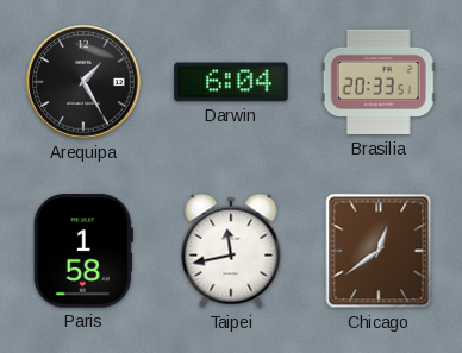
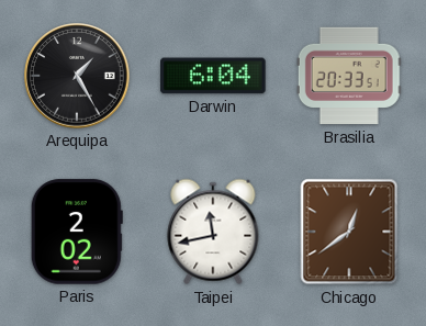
Paris: 1:58 -> 2:02 (77, 232)
